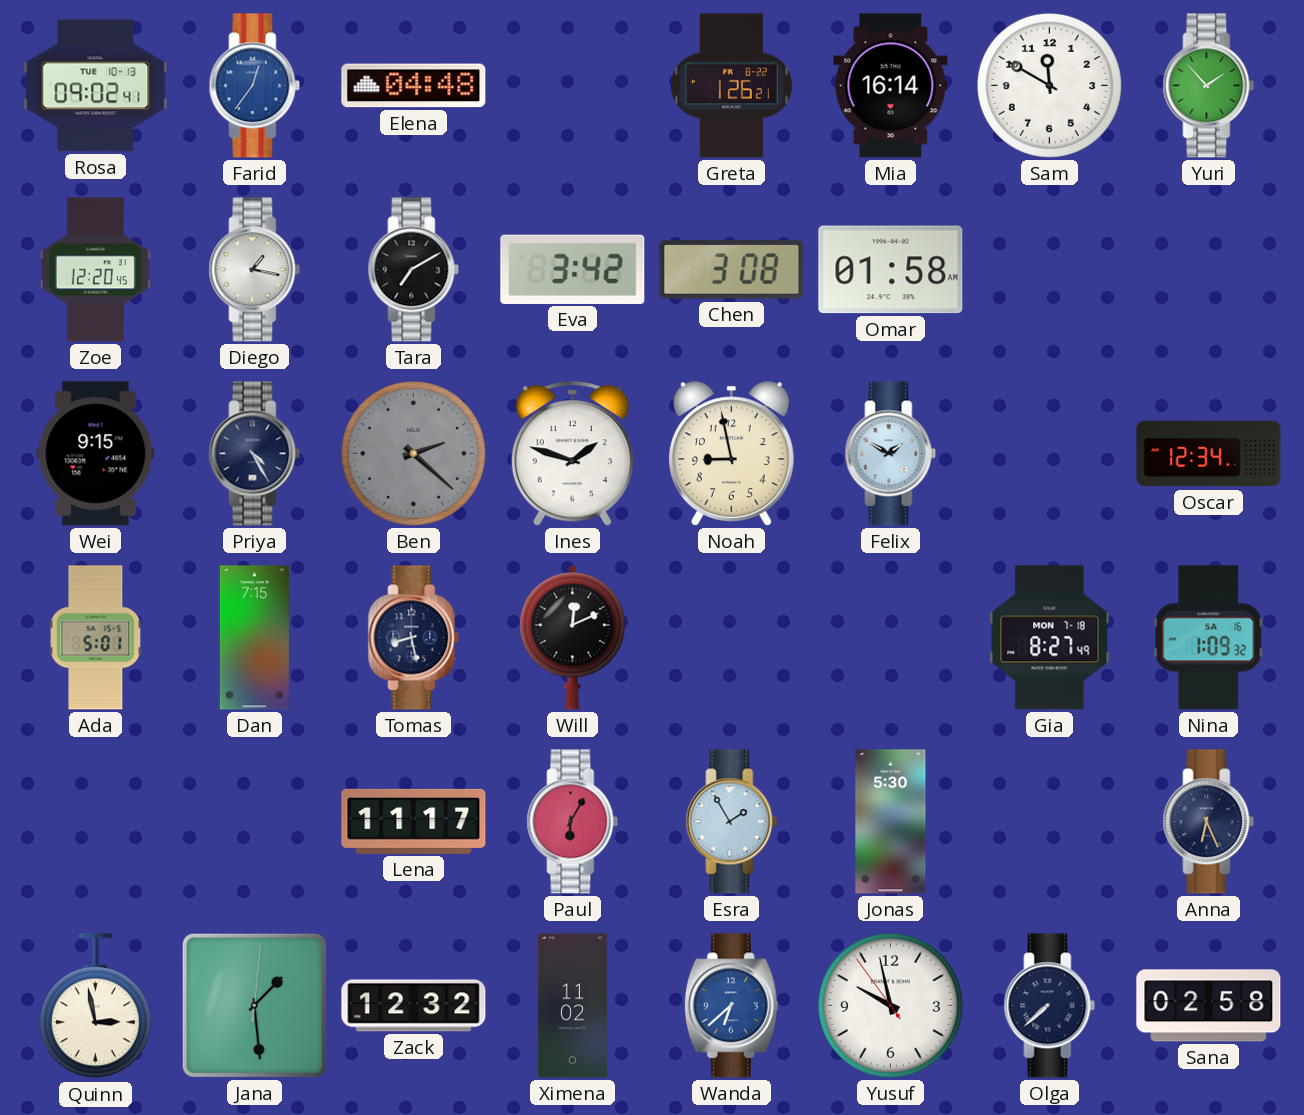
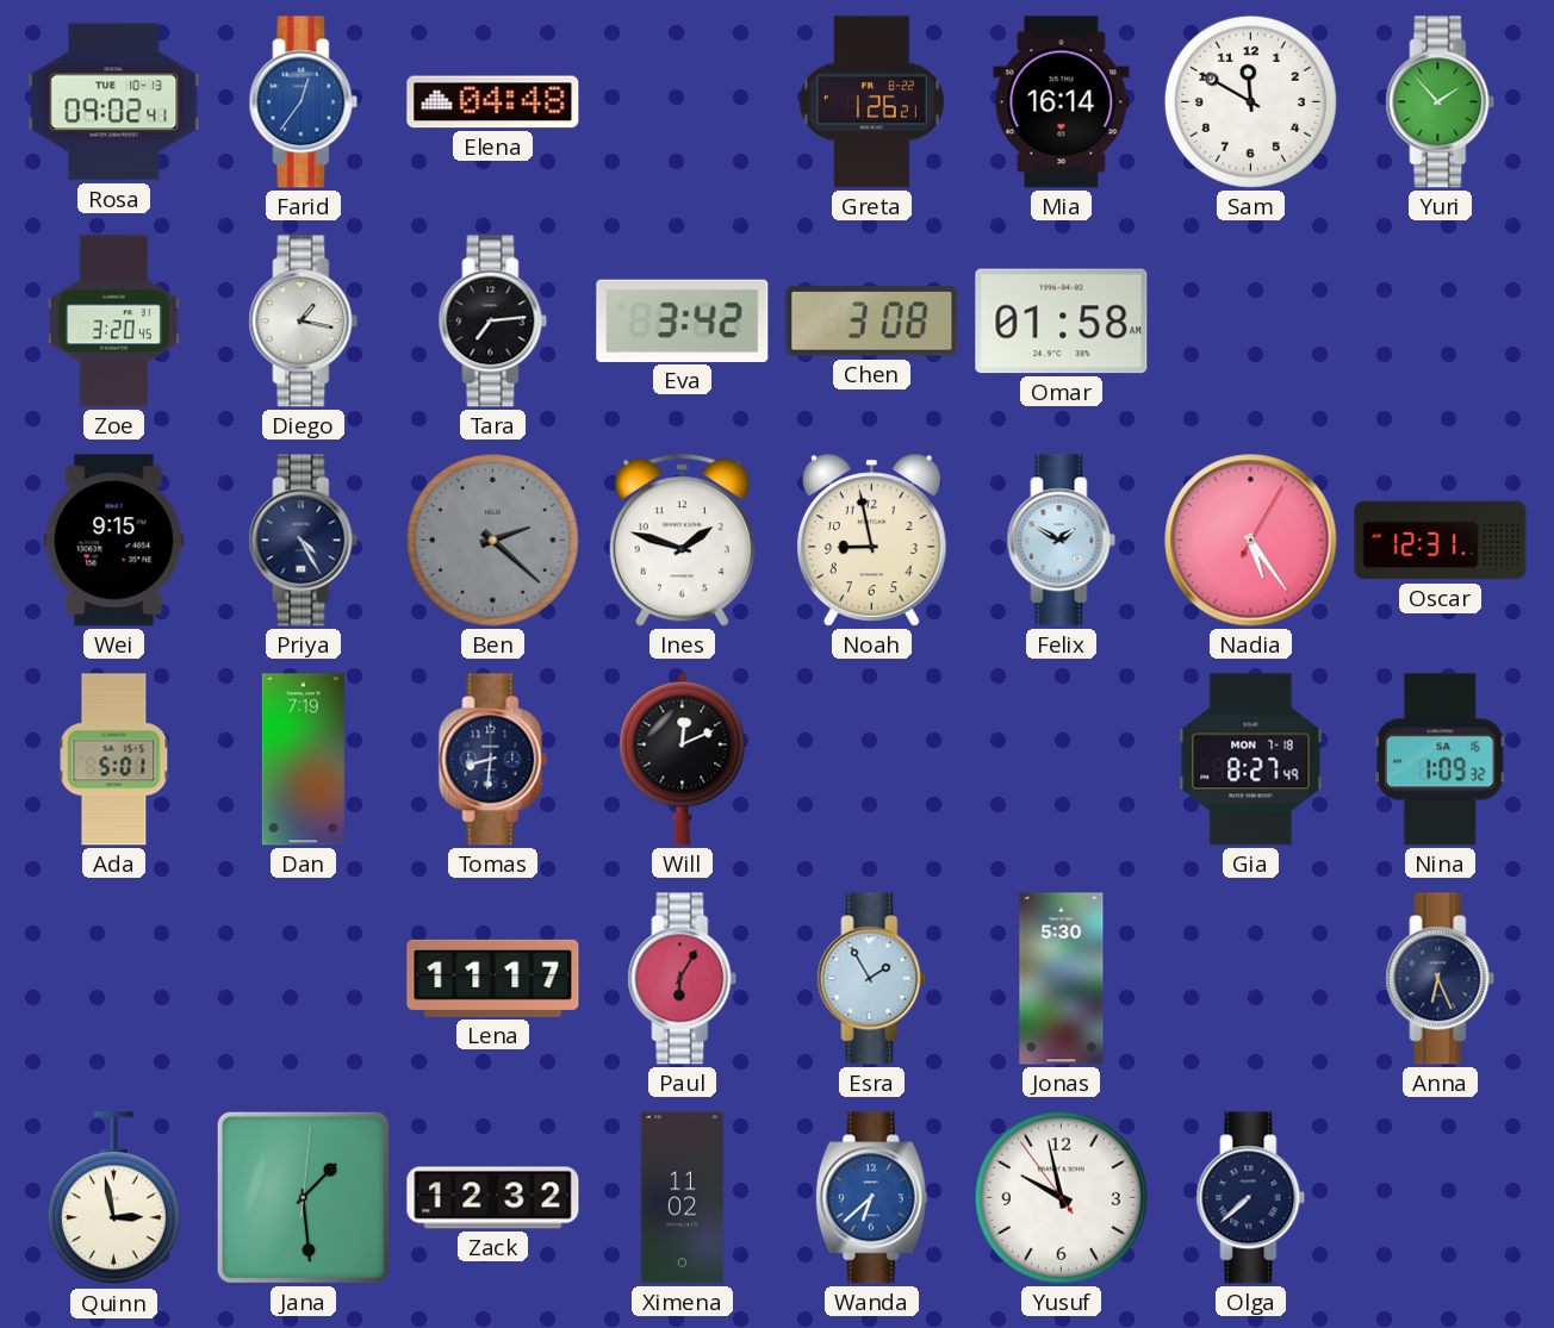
Zoe: 12:20 -> 3:20 (113, 322)
Tara: 7:10 -> 7:14 (493, 322)
Nadia: none -> 5:24 (1251, 541)
Oscar: 12:34 -> 12:31 (1441, 541)
Dan: 7:15 -> 7:19 (303, 760)
Tomas: 8:28 -> 8:31 (493, 760)
Sana: 02:58 -> none (1209, 1006)
